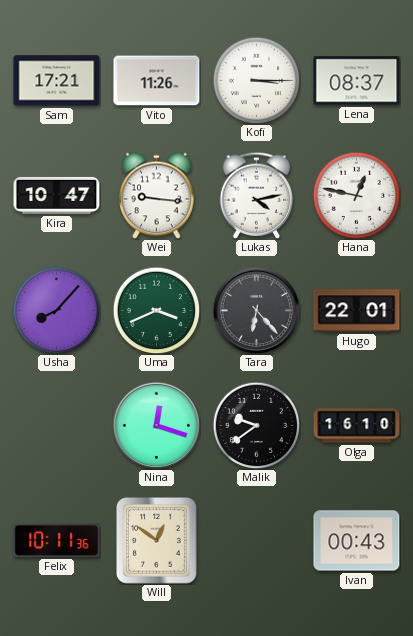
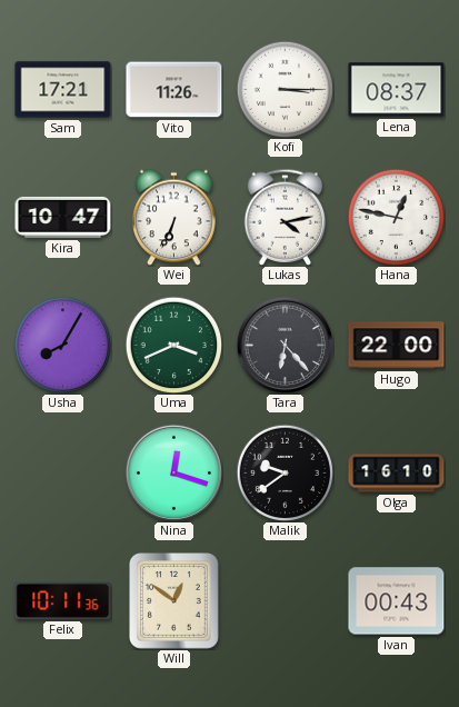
Wei: 9:16 -> 6:34 (174, 217)
Usha: 8:07 -> 8:05 (62, 345)
Hugo: 22:01 -> 22:00 (397, 346)
